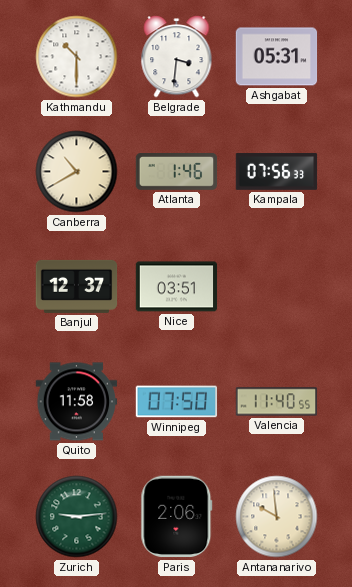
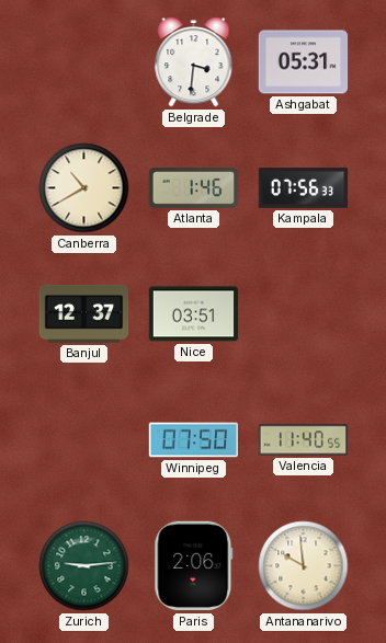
Kathmandu: 10:30 -> none (77, 57)
Quito: 11:58 -> none (77, 402)
